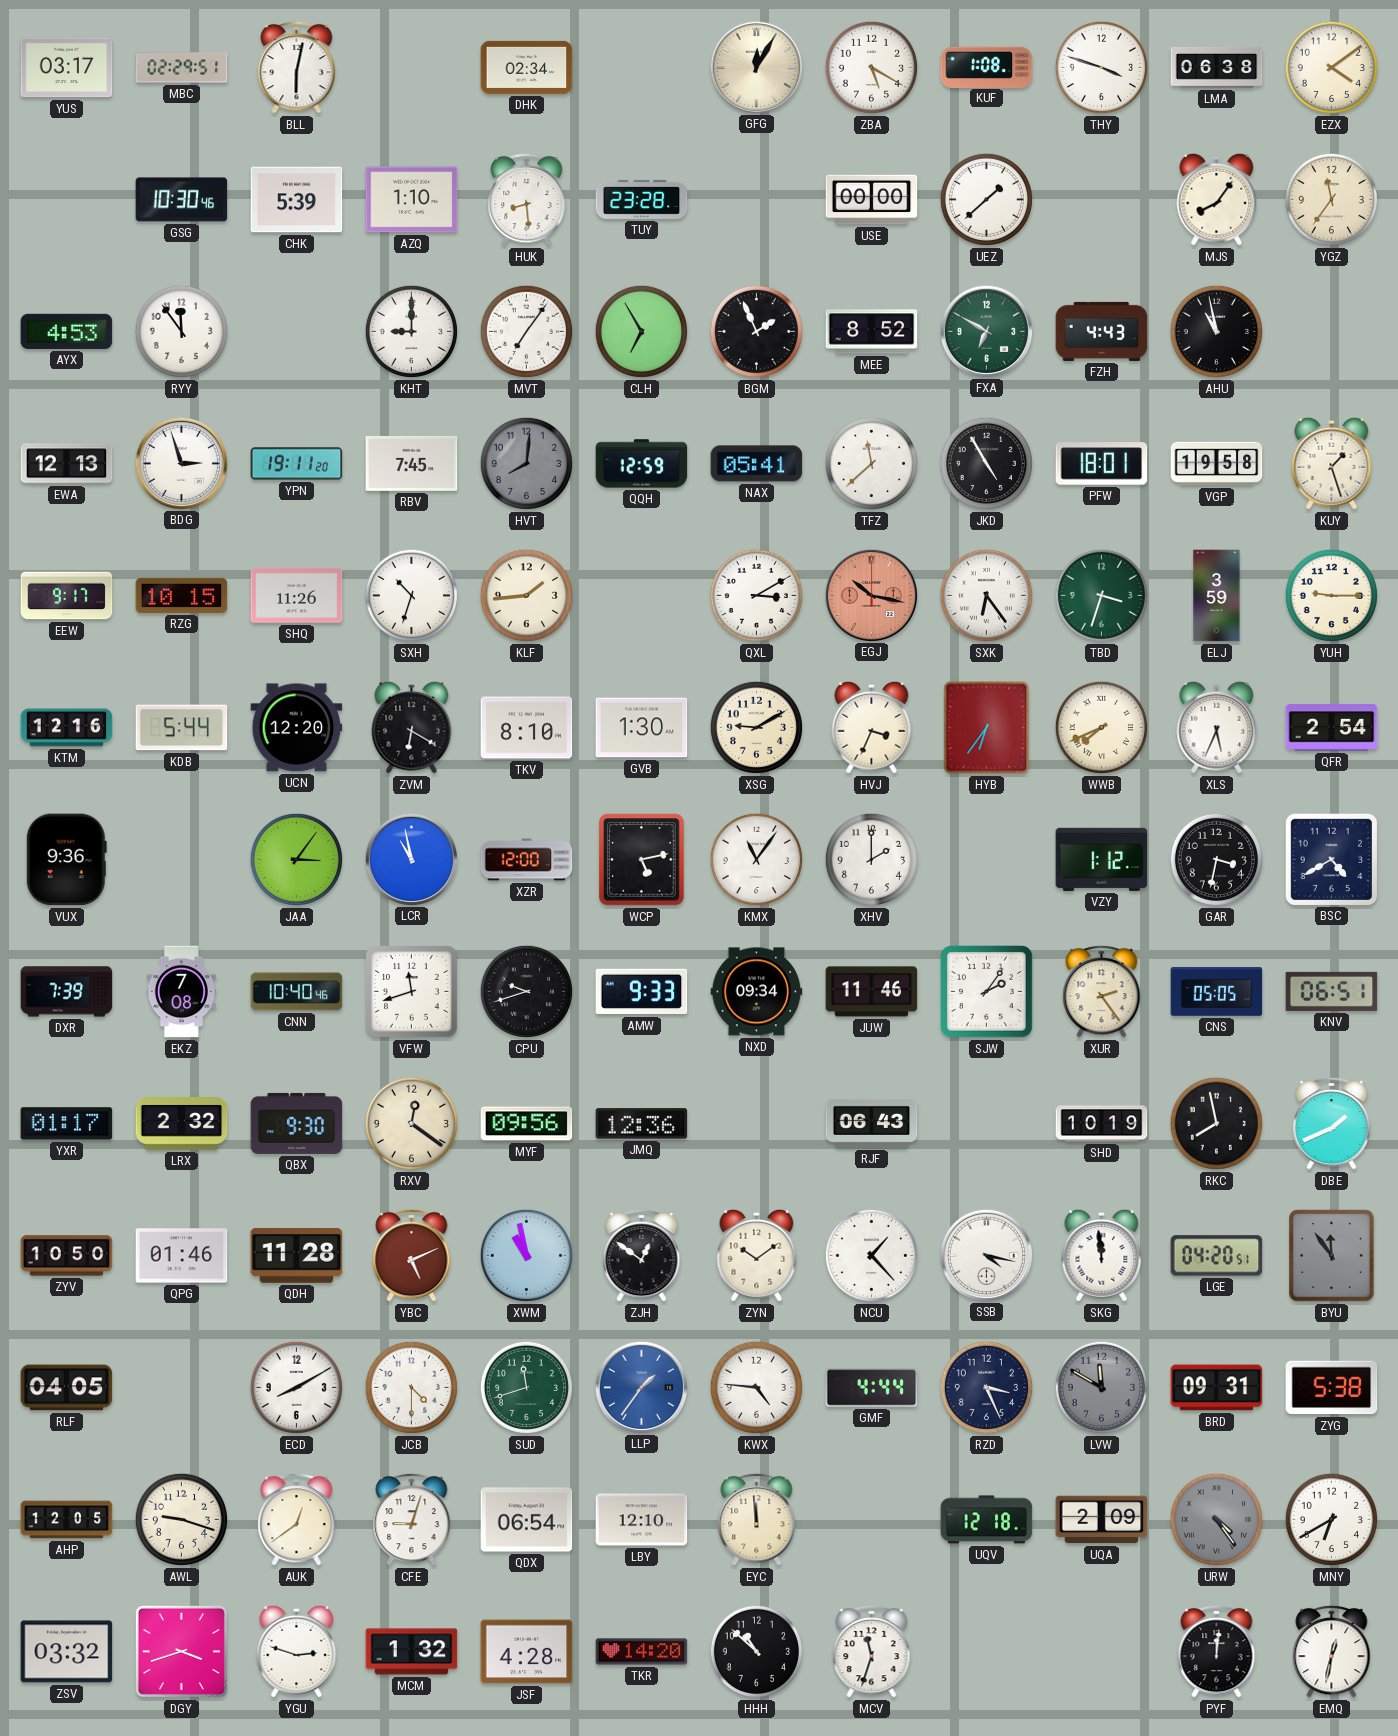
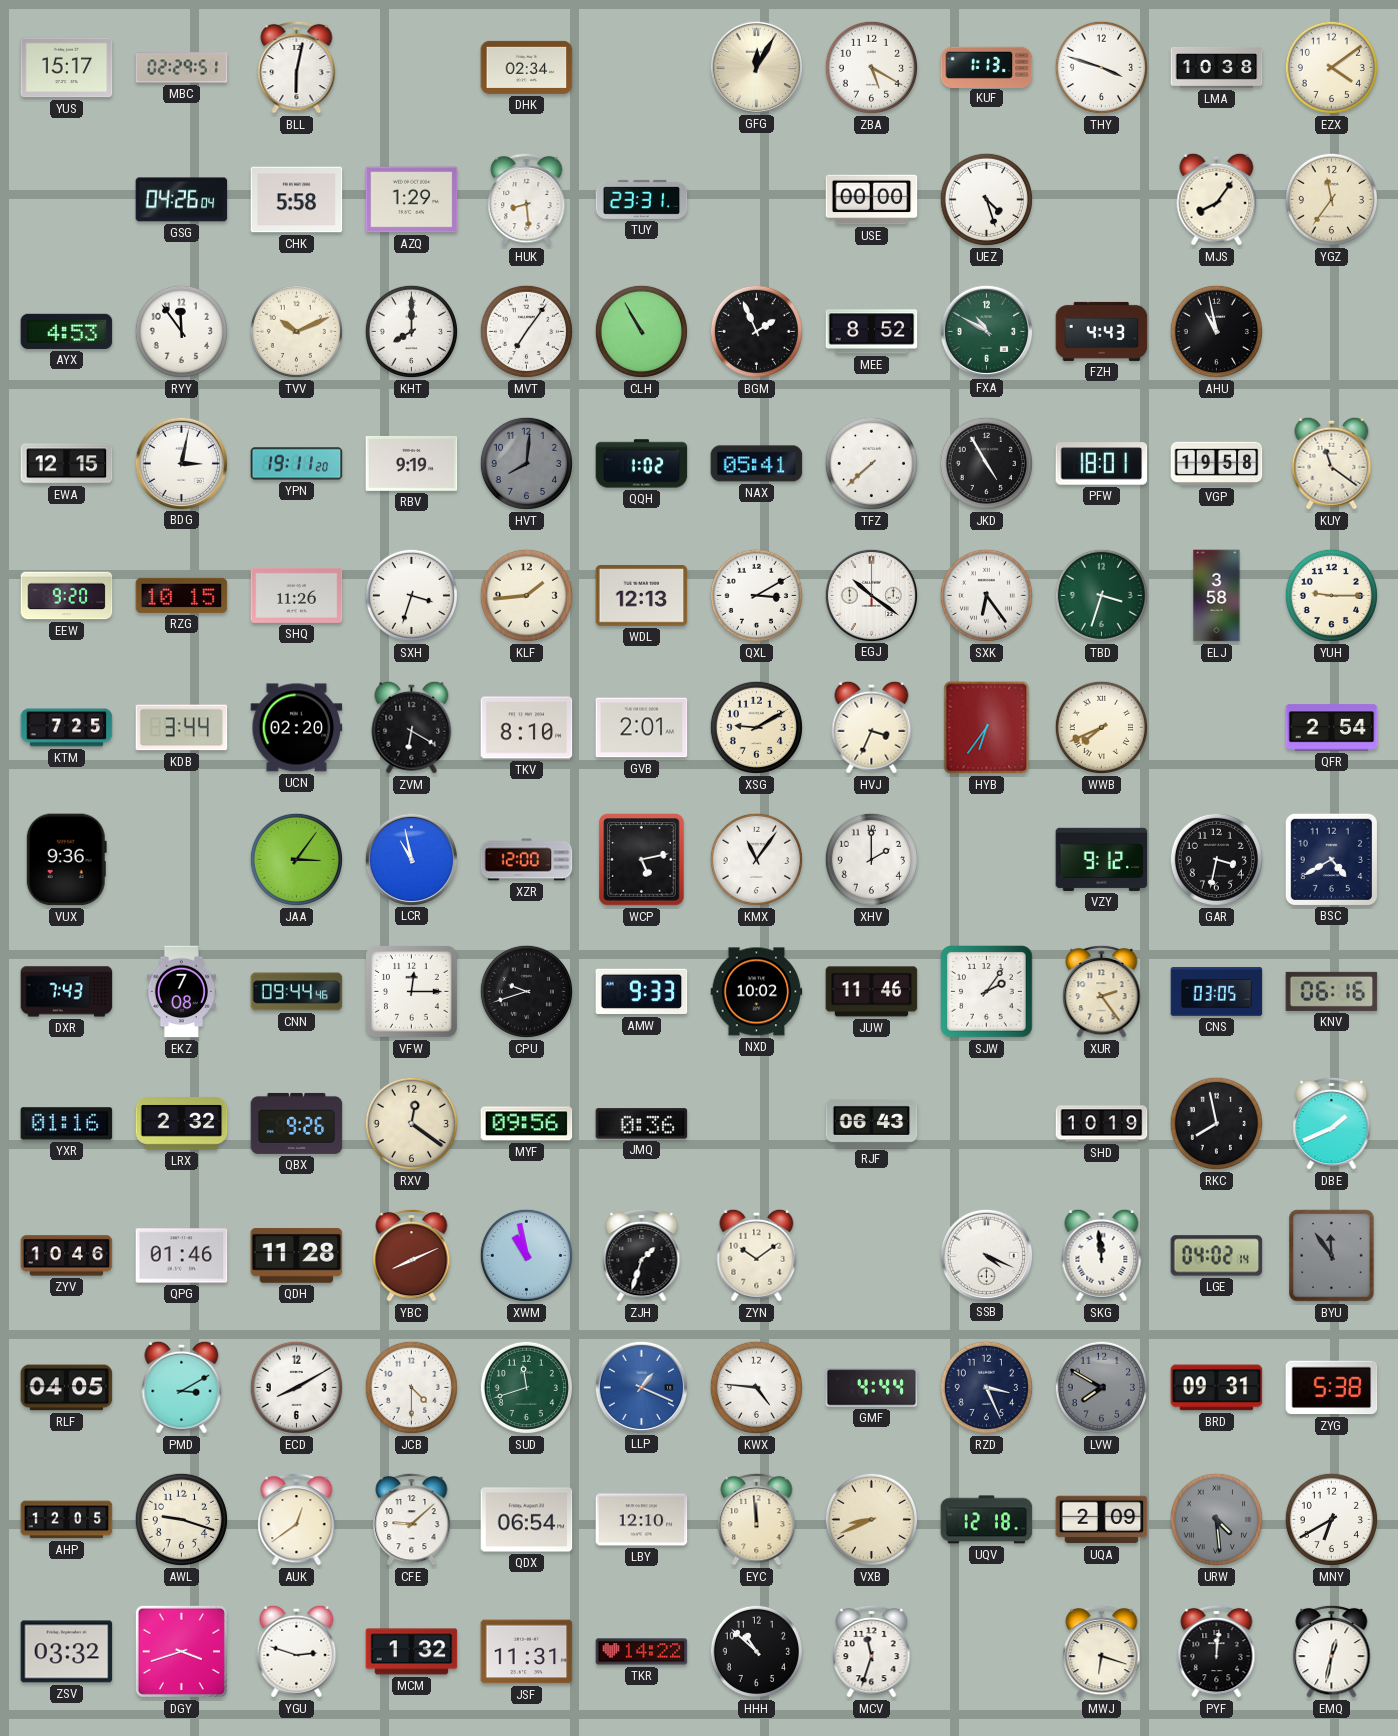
YUS: 03:17 -> 15:17 (67, 68)
KUF: 1:08 -> 1:13 (987, 67)
LMA: 06:38 -> 10:38 (1217, 67)
GSG: 10:30 -> 04:26 (182, 200)
CHK: 5:39 -> 5:58 (297, 200)
AZQ: 1:10 -> 1:29 (412, 200)
TUY: 23:28 -> 23:31 (642, 199)
UEZ: 1:38 -> 4:27 (986, 199)
TVV: none -> 10:11 (296, 331)
KHT: 9:00 -> 8:00 (411, 331)
CLH: 6:55 -> 10:55 (641, 331)
FXA: 6:50 -> 10:50 (986, 331)
EWA: 12:13 -> 12:15 (67, 464)
BDG: 2:57 -> 3:02 (181, 463)
RBV: 7:45 -> 9:19 (412, 463)
QQH: 12:59 -> 1:02 (642, 464)
TFZ: 11:38 -> 7:38 (871, 463)
KUY: 1:27 -> 11:21 (1332, 463)
EEW: 9:17 -> 9:20 (67, 596)
SXH: 10:33 -> 3:33 (411, 595)
WDL: none -> 12:13 (642, 596)
EGJ: 10:17 -> 10:21 (871, 595)
EGJ dial: salmon -> white (871, 595)
ELJ: 3:59 -> 3:58 (1217, 596)
KTM: 12:16 -> 7:25 (67, 728)
KDB: 5:44 -> 3:44 (182, 728)
UCN: 12:20 -> 02:20 (297, 728)
GVB: 1:30 -> 2:01 (642, 728)
XLS: 5:34 -> none (1217, 727)
VZY: 1:12 -> 9:12 (1102, 859)
DXR: 7:39 -> 7:43 (67, 992)
CNN: 10:40 -> 09:44 (297, 992)
VFW: 11:42 -> 12:15 (412, 992)
NXD: 09:34 -> 10:02 (757, 992)
CNS: 05:05 -> 03:05 (1217, 992)
KNV: 06:51 -> 06:16 (1332, 991)
YXR: 01:17 -> 01:16 (67, 1124)
QBX: 9:30 -> 9:26 (297, 1123)
JMQ: 12:36 -> 0:36 (642, 1124)
ZYV: 10:50 -> 10:46 (67, 1256)
YBC: 5:11 -> 8:11 (412, 1255)
ZJH: 12:51 -> 1:33 (642, 1255)
NCU: 1:23 -> none (871, 1255)
SSB: 4:17 -> 4:19 (986, 1255)
LGE: 04:20 -> 04:02 (1217, 1256)
PMD: none -> 3:10 (182, 1387)
LLP: 1:36 -> 1:19 (641, 1387)
LVW: 11:50 -> 7:50 (1101, 1387)
CFE: 9:03 -> 9:08 (412, 1519)
VXB: none -> 8:41 (871, 1519)
URW: 4:24 -> 4:29 (1216, 1519)
JSF: 4:28 -> 11:31 (527, 1652)
TKR: 14:20 -> 14:22 (642, 1652)
MWJ: none -> 6:18 (1102, 1651)
